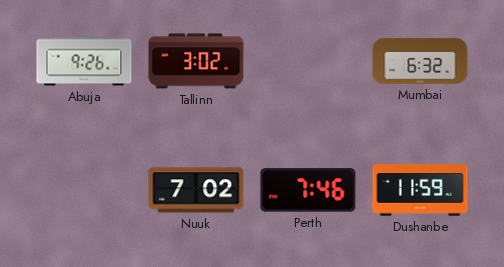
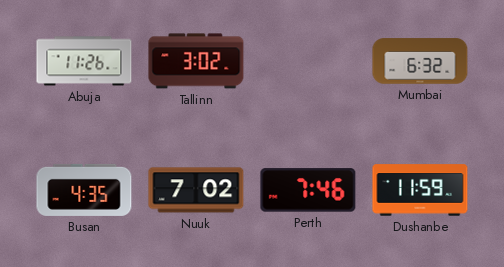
Abuja: 9:26 -> 11:26 (84, 61)
Busan: none -> 4:35 (84, 190)
